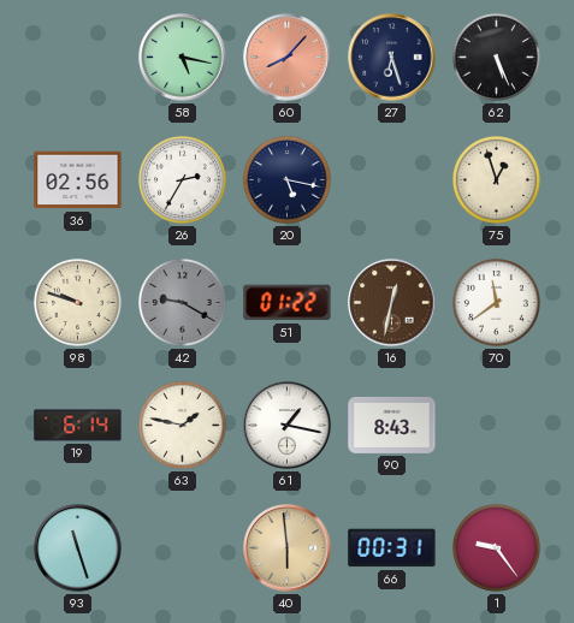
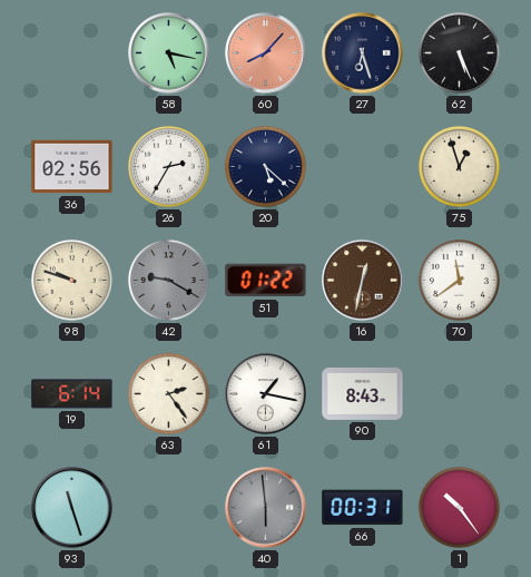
20: 5:17 -> 5:22 (265, 166)
63: 1:47 -> 2:24 (168, 393)
40 dial: champagne -> grey (266, 508)
1: 9:24 -> 10:24 (459, 507)
